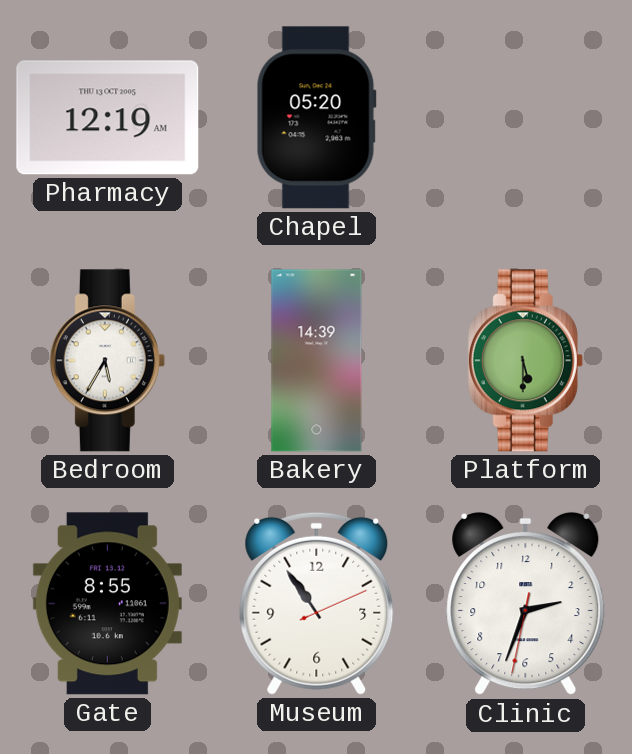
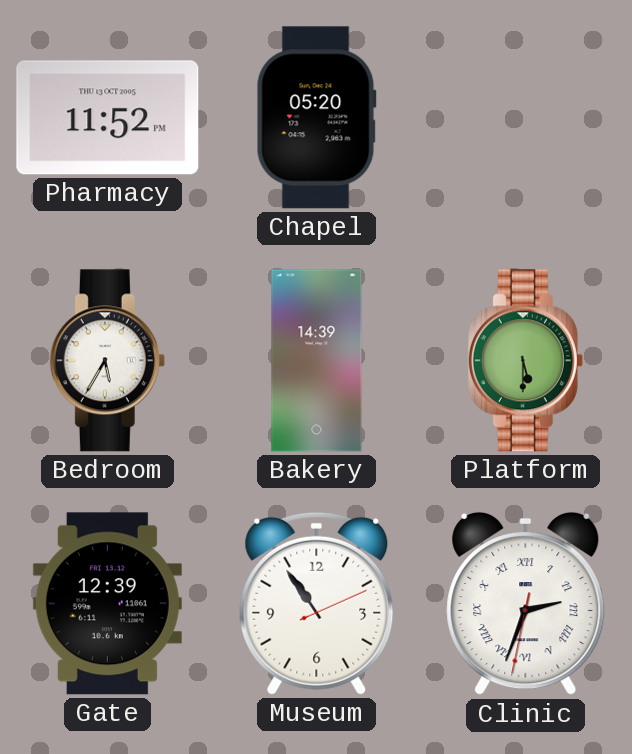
Pharmacy: 12:19 -> 11:52 (108, 118)
Gate: 8:55 -> 12:39 (107, 604)
Clinic numerals: Arabic -> Roman (526, 604)
